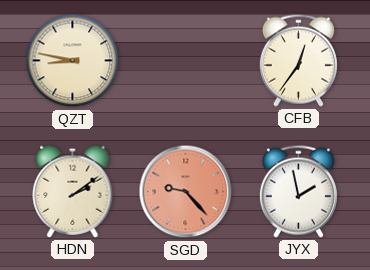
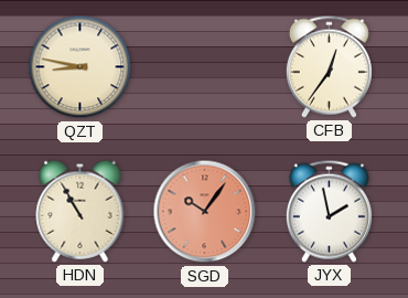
HDN: 2:09 -> 10:55 (80, 211)
SGD: 9:23 -> 10:06 (205, 212)
